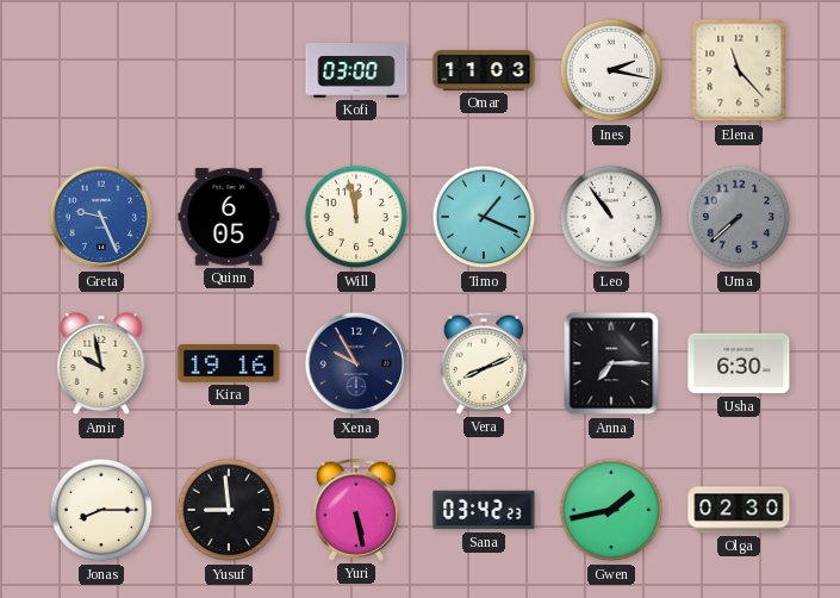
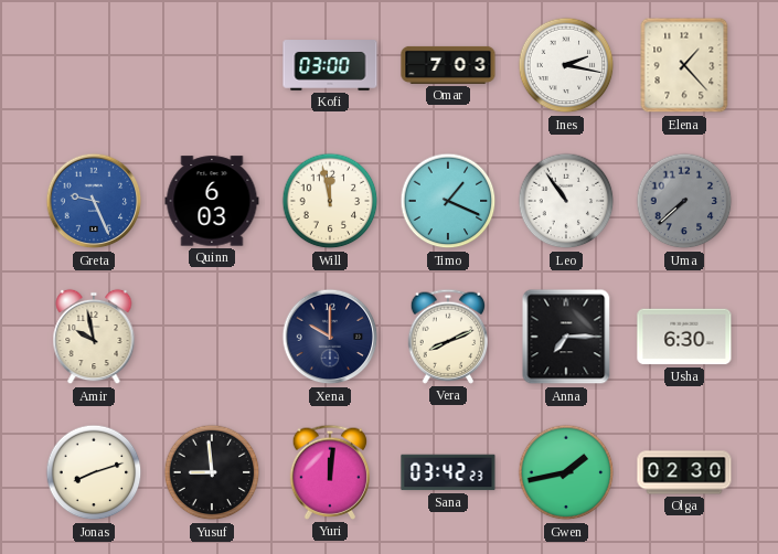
Omar: 11:03 -> 7:03 (448, 65)
Elena: 11:23 -> 1:23 (684, 65)
Quinn: 6:05 -> 6:03 (212, 201)
Kira: 19:16 -> none (229, 365)
Xena: 9:55 -> 10:00 (330, 337)
Jonas: 8:15 -> 8:12 (94, 472)
Yuri: 5:28 -> 12:01 (330, 472)
